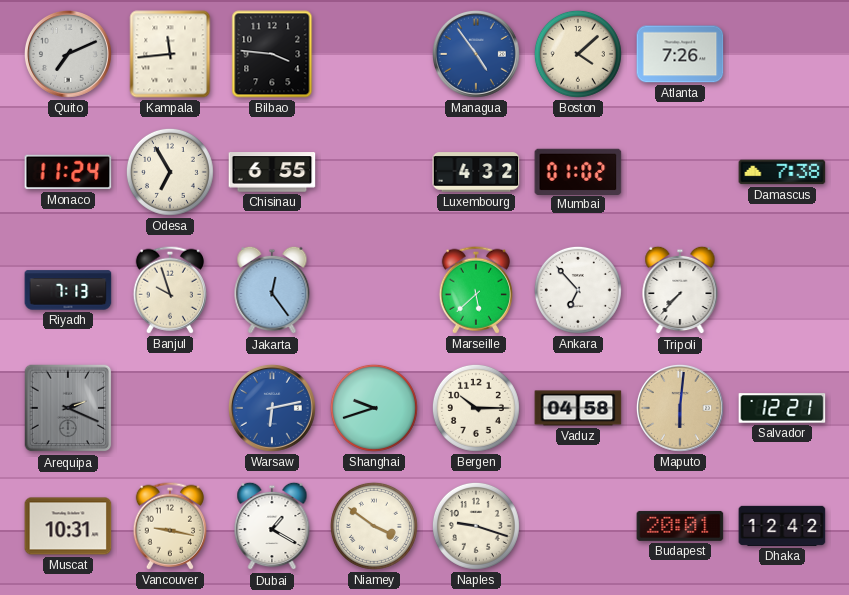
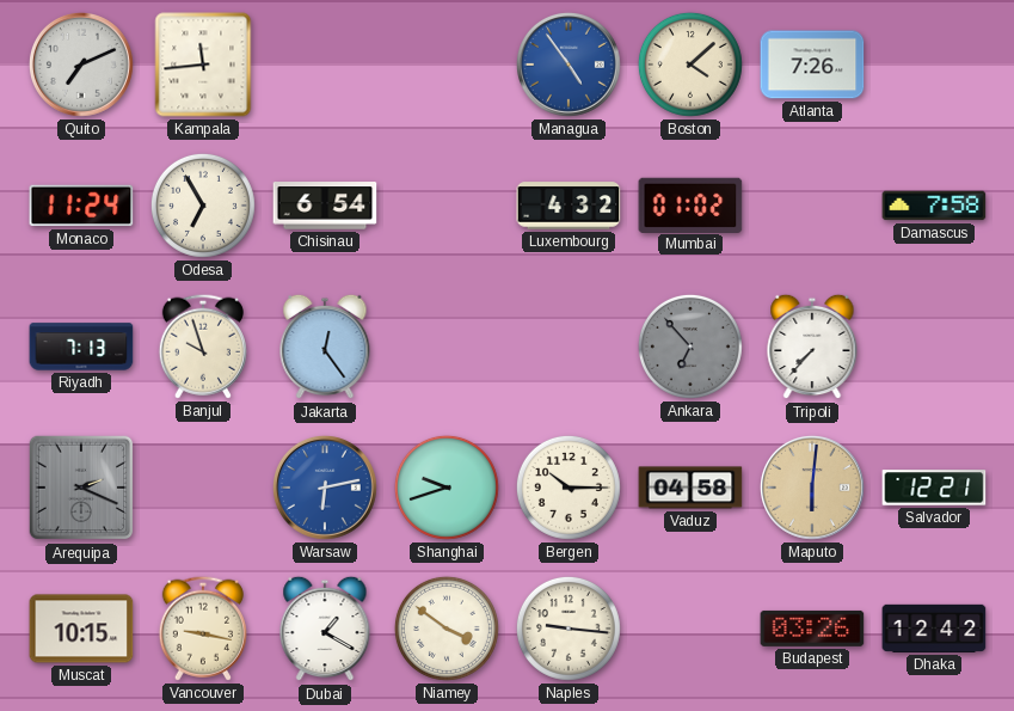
Bilbao: 3:46 -> none (272, 54)
Chisinau: 6:55 -> 6:54 (325, 206)
Damascus: 7:38 -> 7:58 (934, 206)
Marseille: 5:38 -> none (476, 290)
Ankara dial: white -> grey (690, 347)
Muscat: 10:31 -> 10:15 (81, 629)
Naples: 9:18 -> 9:16 (569, 629)
Budapest: 20:01 -> 03:26 (812, 629)
